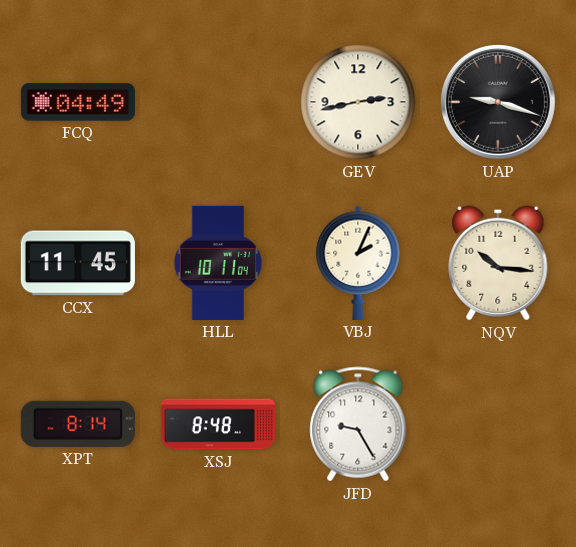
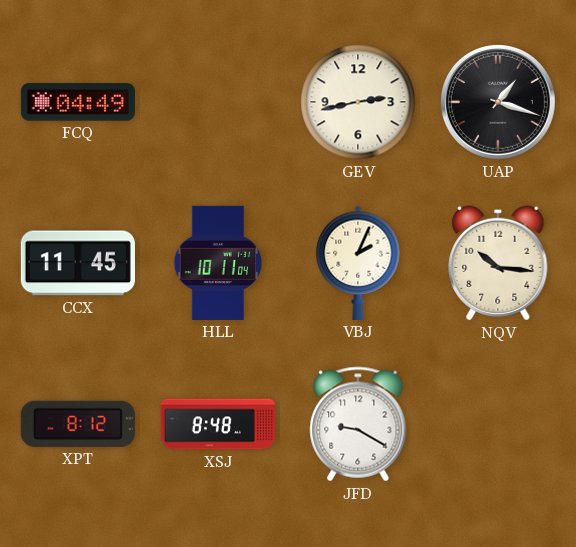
UAP: 9:18 -> 1:18 (498, 102)
XPT: 8:14 -> 8:12 (78, 424)
JFD: 9:25 -> 9:20 (358, 424)
